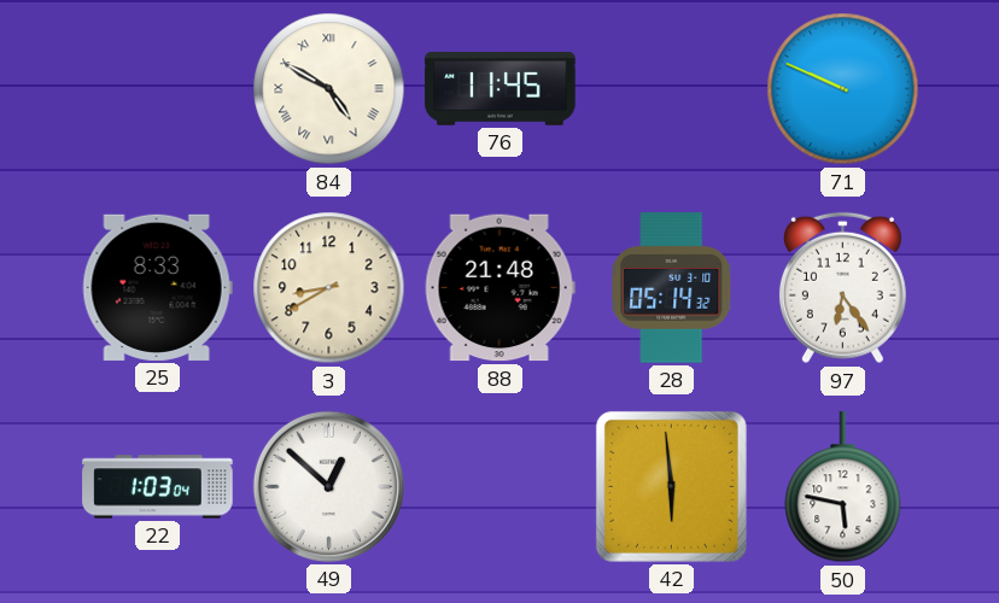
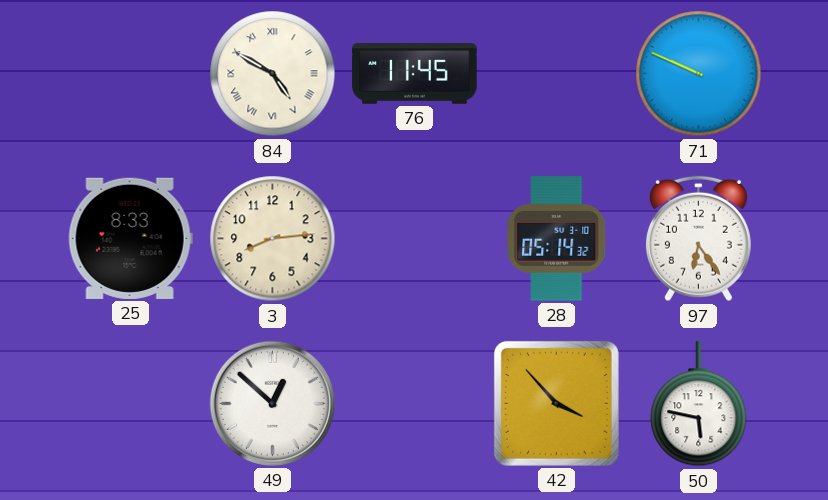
3: 8:40 -> 8:14 (273, 239)
88: 21:48 -> none (499, 288)
22: 1:03 -> none (158, 487)
42: 5:59 -> 3:53 (556, 403)
